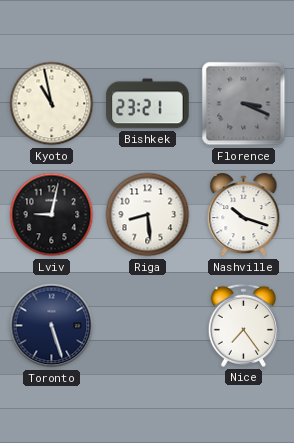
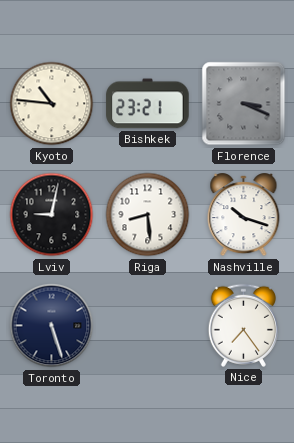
Kyoto: 10:58 -> 10:46 (52, 104)
